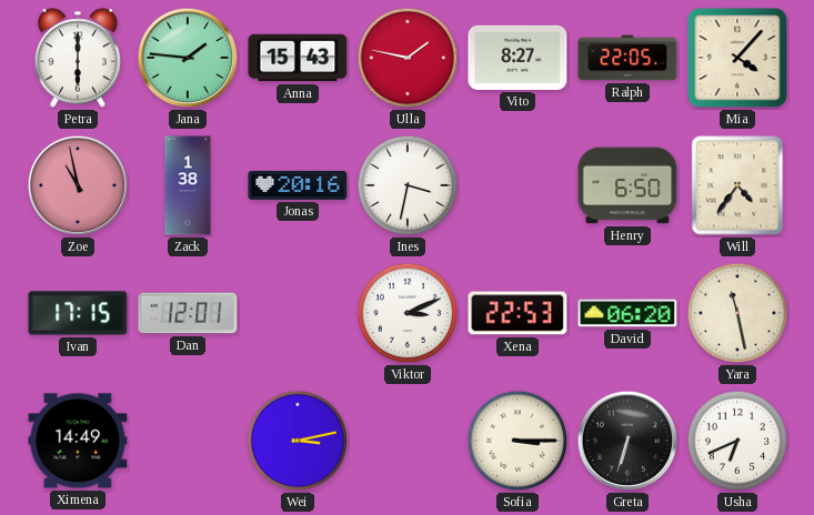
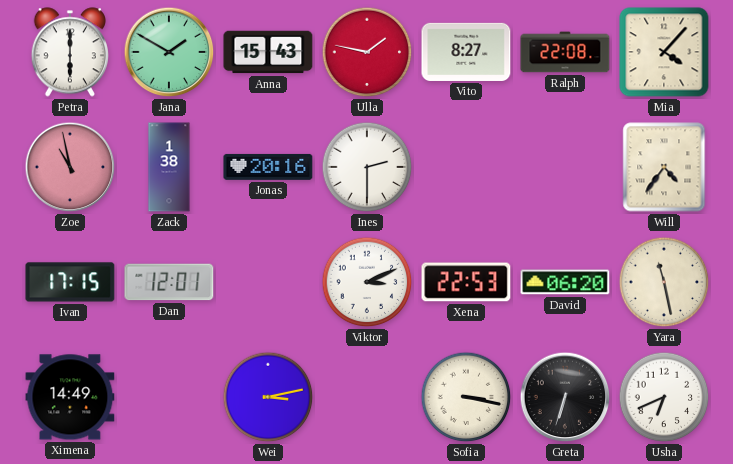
Jana: 1:46 -> 1:50 (169, 52)
Ralph: 22:05 -> 22:08 (565, 52)
Ines: 3:32 -> 2:30 (367, 167)
Henry: 6:50 -> none (627, 185)
Sofia: 3:15 -> 3:17 (466, 397)
